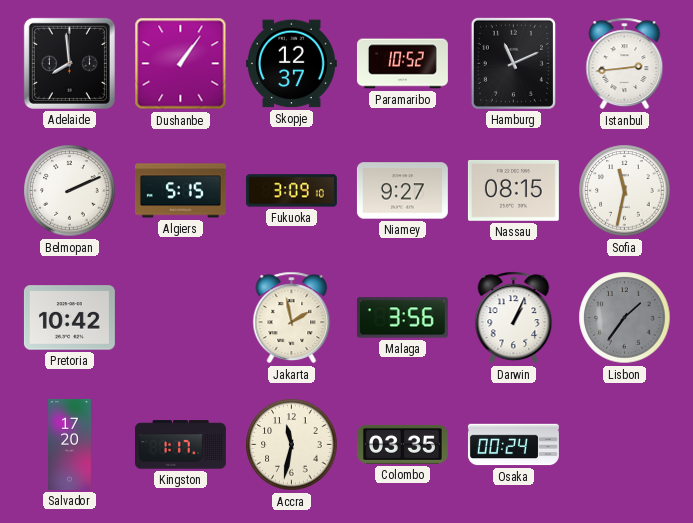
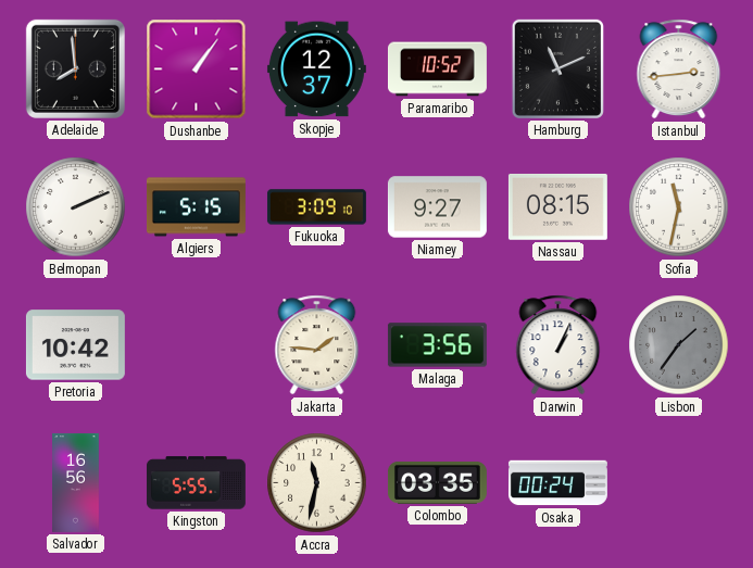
Jakarta: 1:58 -> 1:46 (317, 345)
Salvador: 17:20 -> 16:56 (76, 483)
Kingston: 1:17 -> 5:55 (196, 483)
